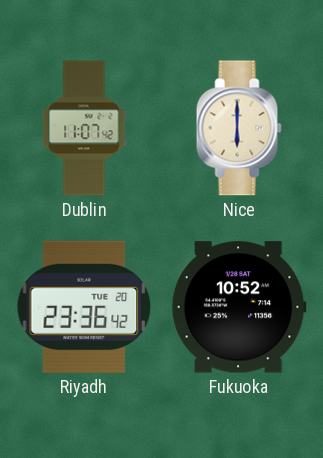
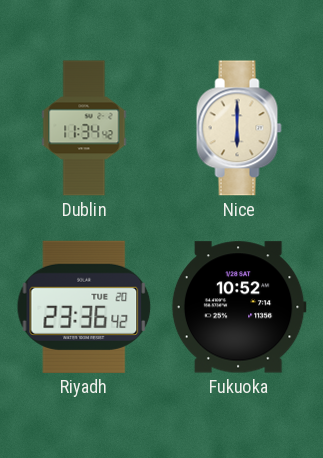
Dublin: 11:07 -> 11:34 (84, 128)
